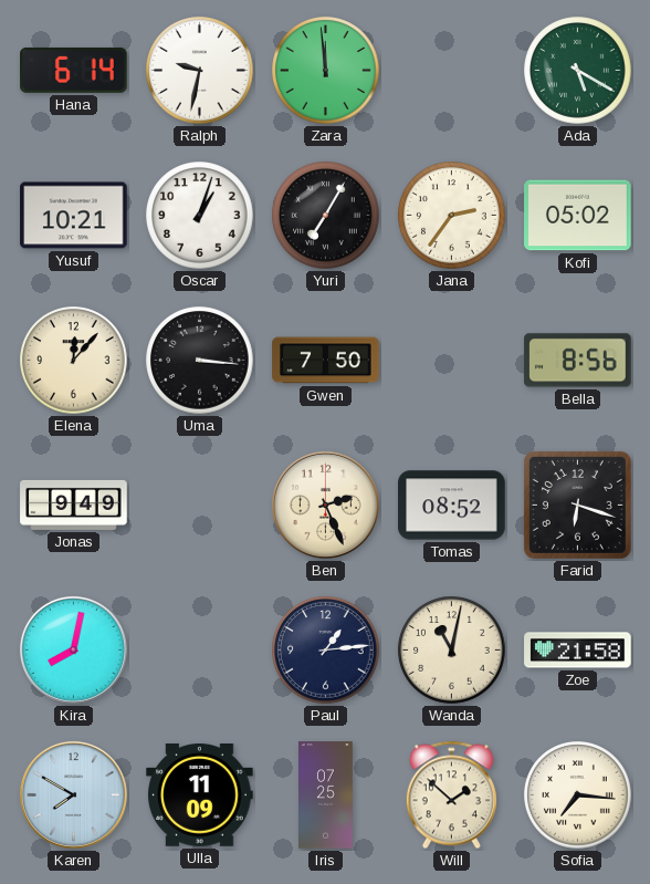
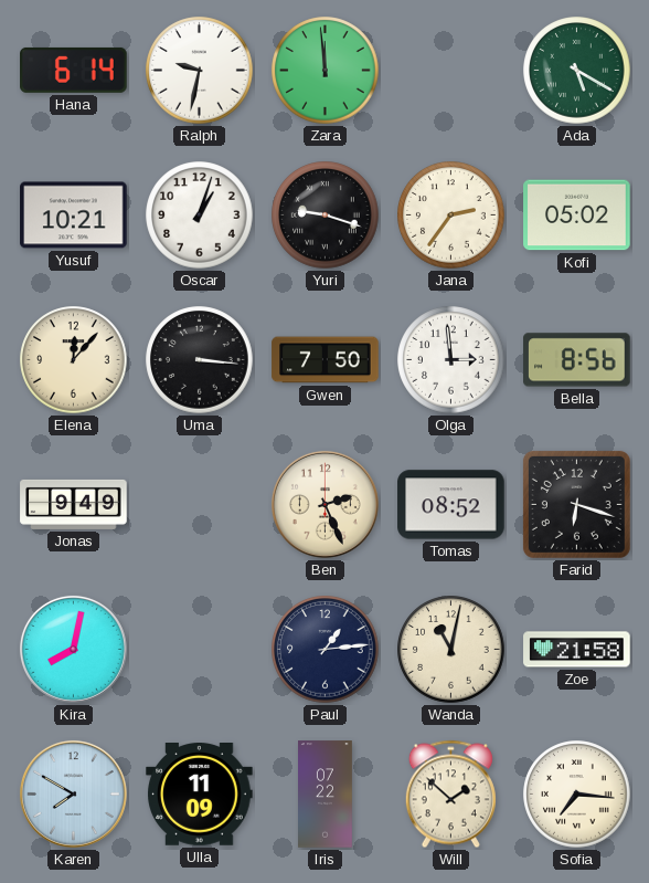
Yuri: 7:05 -> 9:18 (326, 216)
Olga: none -> 2:59 (451, 360)
Iris: 07:25 -> 07:22 (326, 795)
